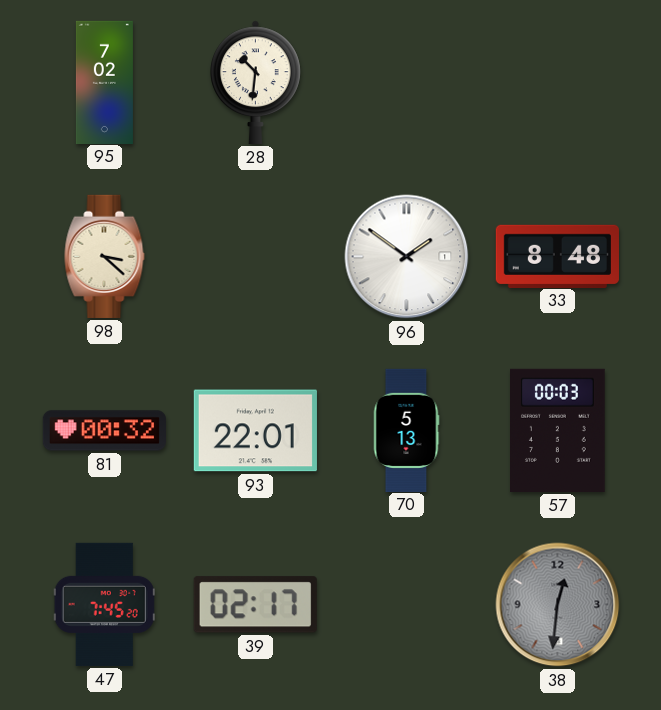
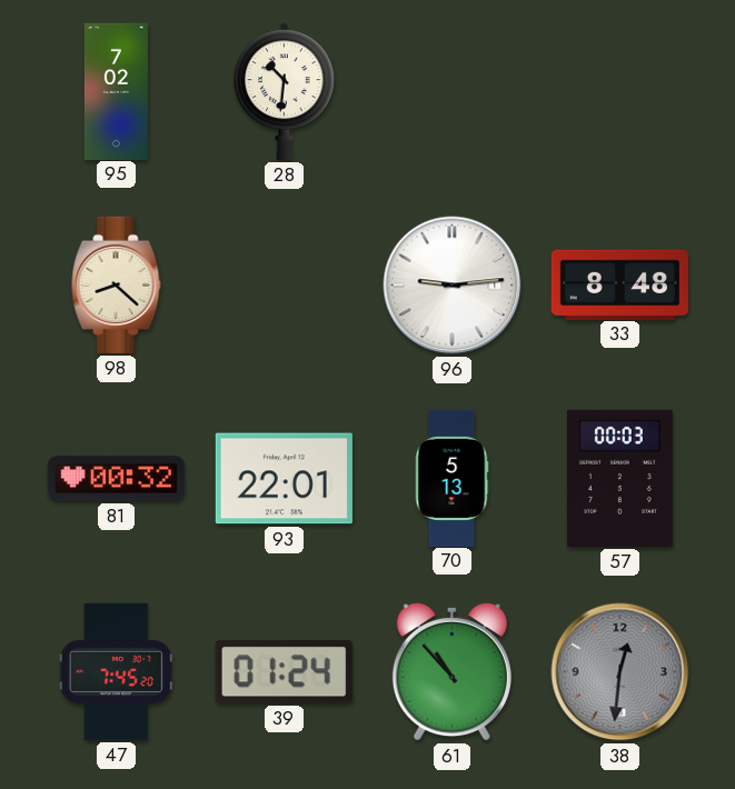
98: 3:22 -> 8:22 (117, 284)
96: 1:51 -> 9:14 (453, 286)
39: 02:17 -> 01:24 (284, 672)
61: none -> 10:53 (451, 671)
